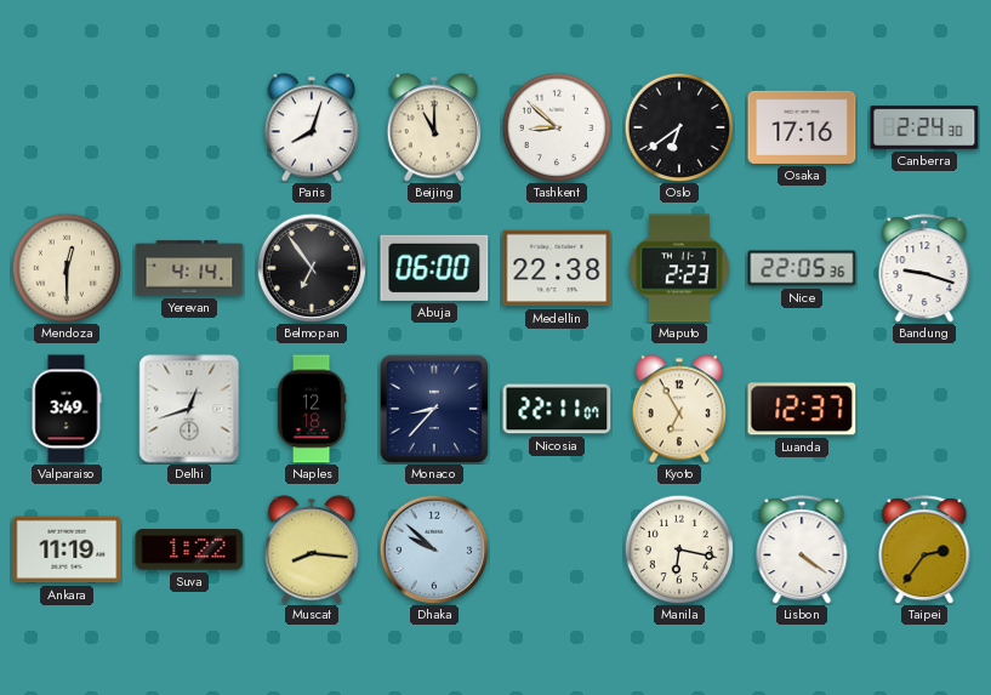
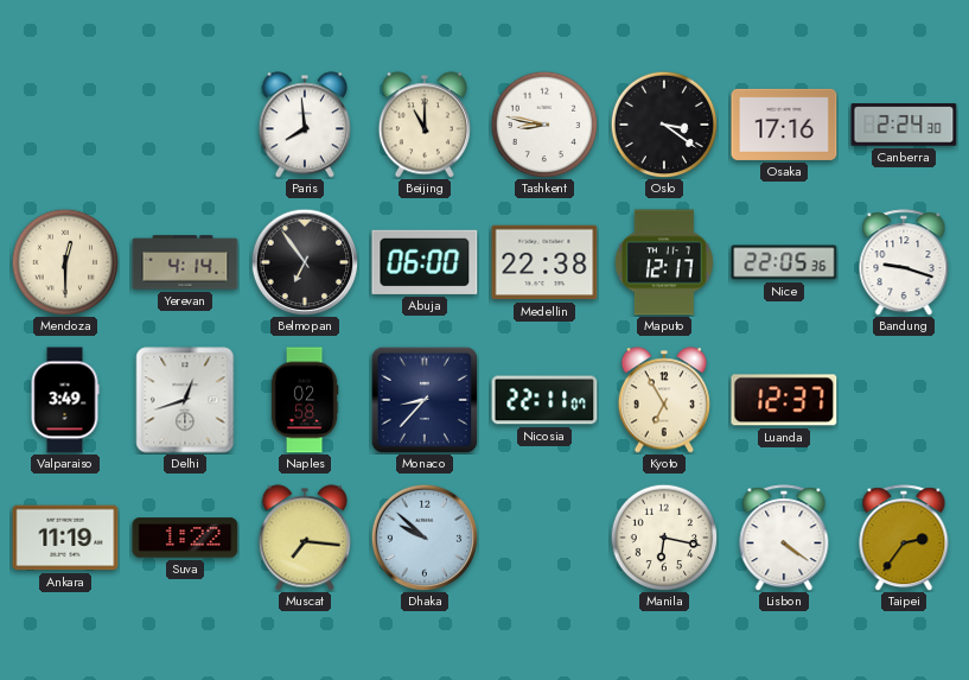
Paris: 8:03 -> 7:59 (305, 125)
Tashkent: 8:52 -> 8:47 (544, 125)
Oslo: 6:39 -> 3:21 (664, 125)
Maputo: 2:23 -> 12:17 (664, 262)
Naples: 12:18 -> 02:58 (305, 400)
Muscat: 8:16 -> 7:16 (305, 538)
